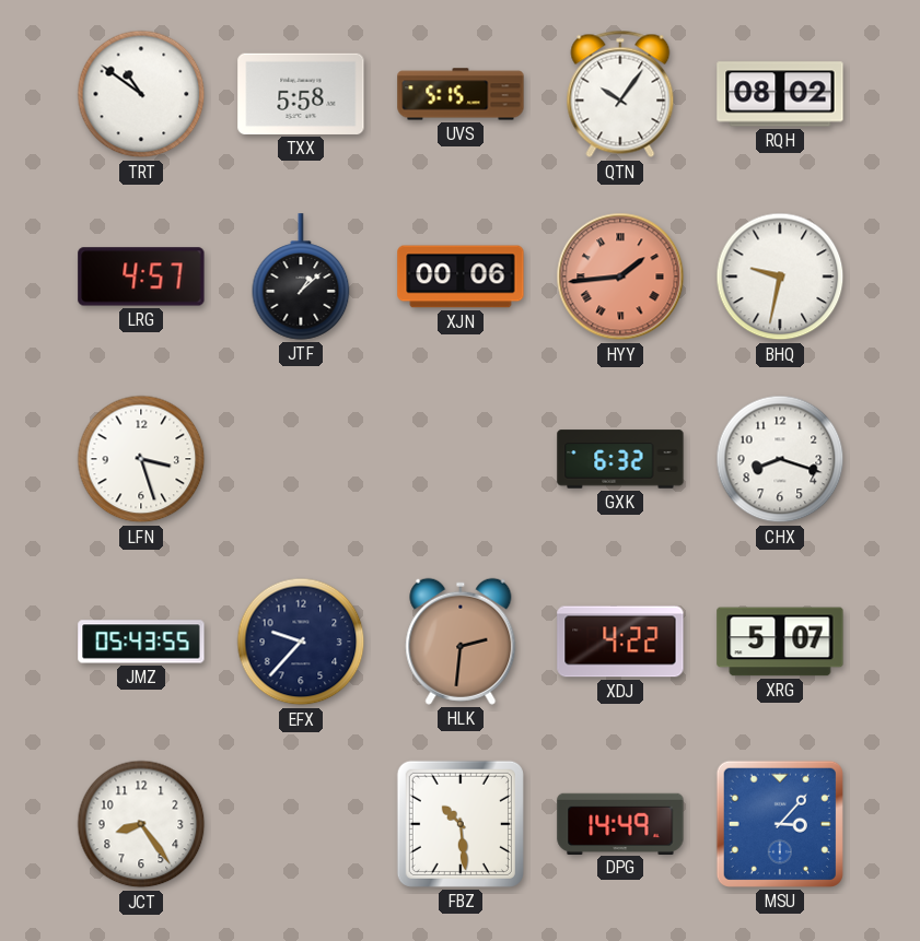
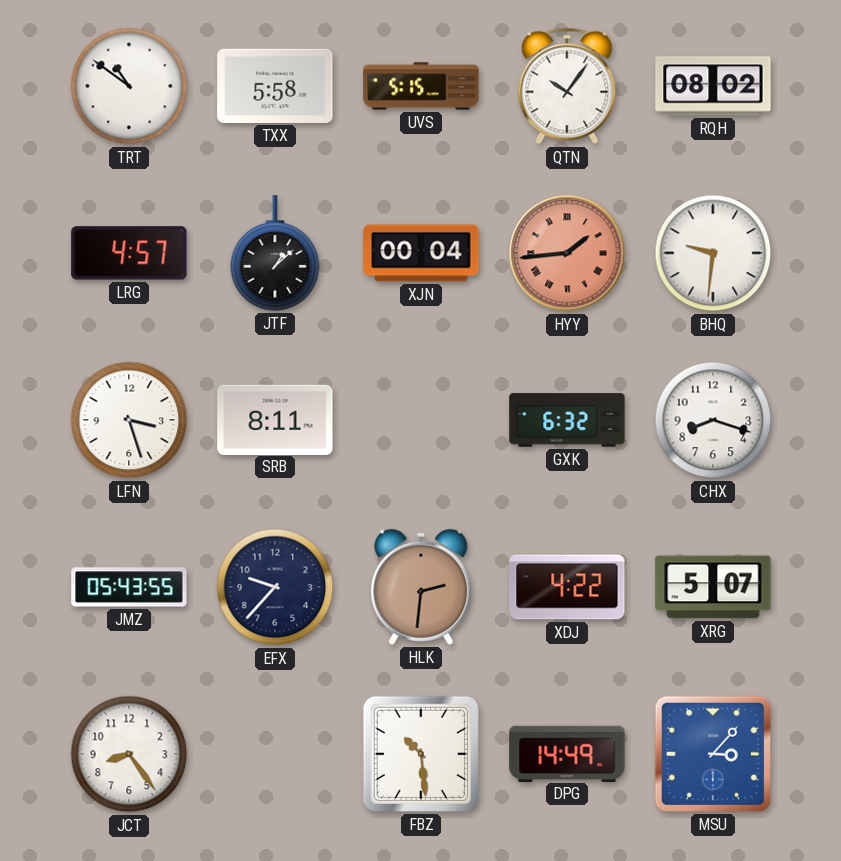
XJN: 00:06 -> 00:04 (421, 253)
BHQ: 9:32 -> 9:31 (713, 253)
SRB: none -> 8:11 (275, 419)
